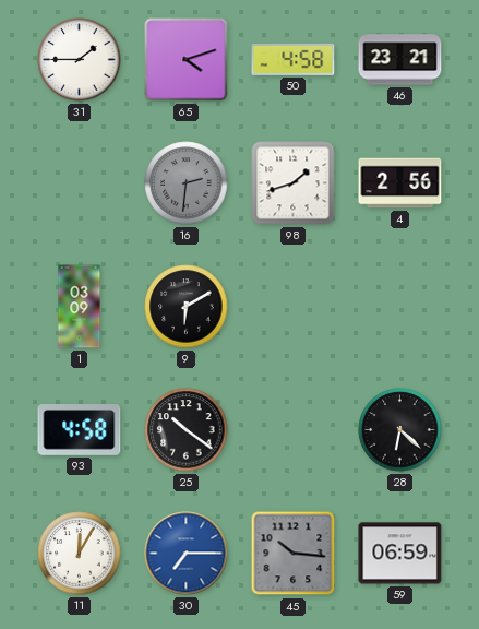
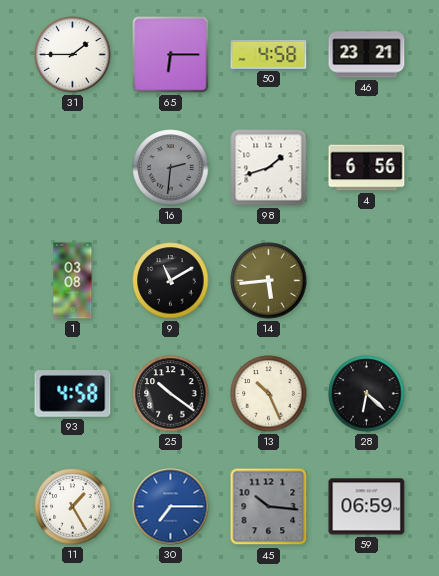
65: 4:12 -> 6:15 (171, 55)
4: 2:56 -> 6:56 (367, 168)
1: 03:09 -> 03:08 (73, 281)
9: 6:10 -> 11:10 (171, 281)
14: none -> 5:44 (269, 281)
13: none -> 10:26 (269, 394)
11: 12:05 -> 1:25 (73, 507)
